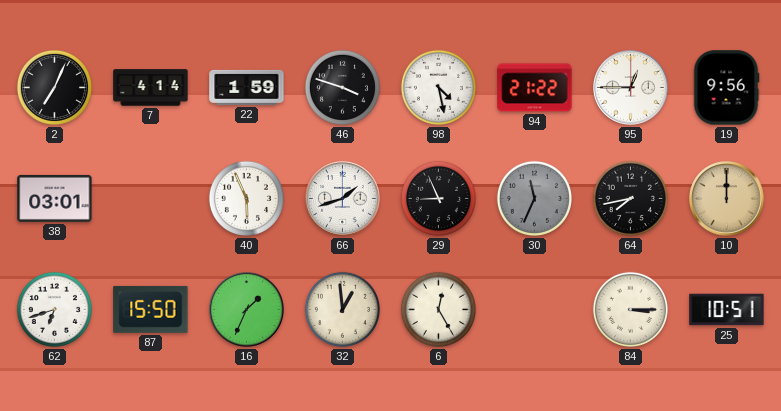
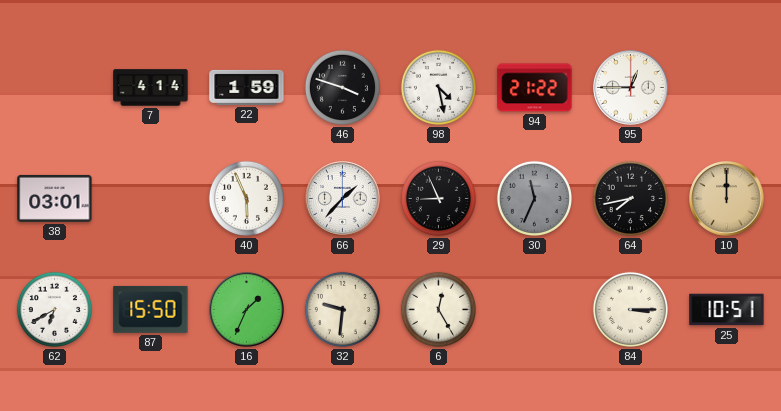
2: 7:04 -> none (54, 87)
19: 9:56 -> none (726, 88)
66: 1:42 -> 1:37 (343, 199)
62: 6:42 -> 6:40 (54, 309)
32: 12:59 -> 9:31 (342, 309)
